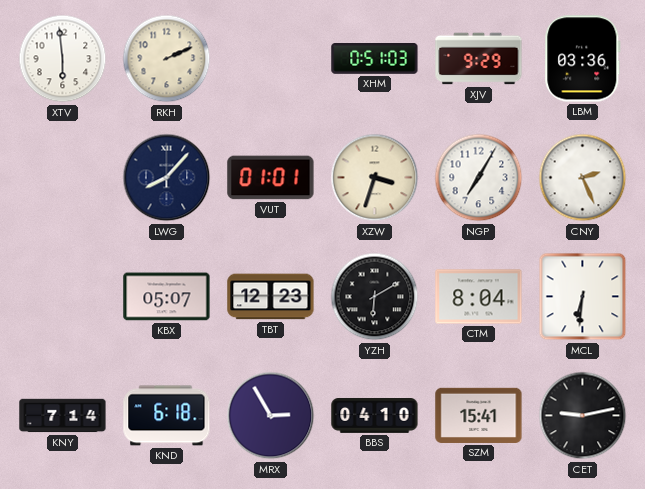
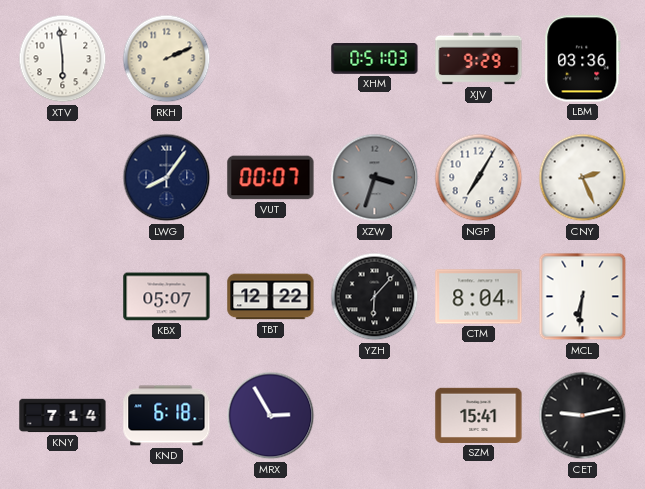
LWG: 8:07 -> 8:06 (167, 178)
VUT: 01:01 -> 00:07 (271, 178)
XZW dial: cream -> grey (375, 178)
TBT: 12:23 -> 12:22 (271, 297)
YZH: 6:10 -> 6:07 (375, 297)
BBS: 04:10 -> none (375, 416)
